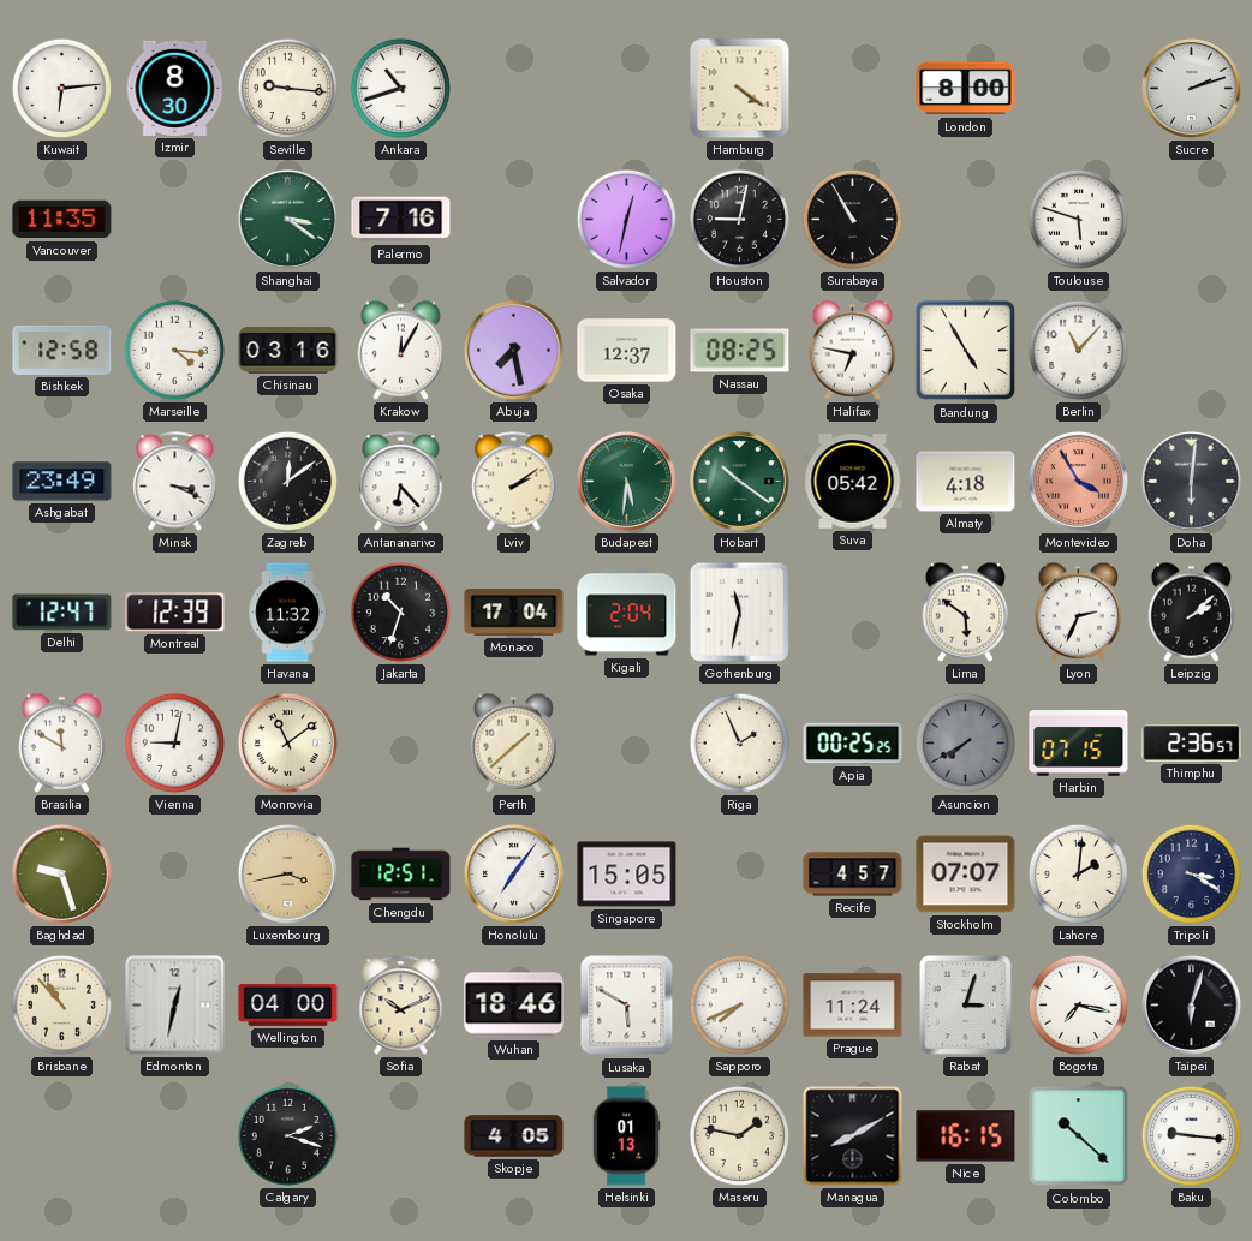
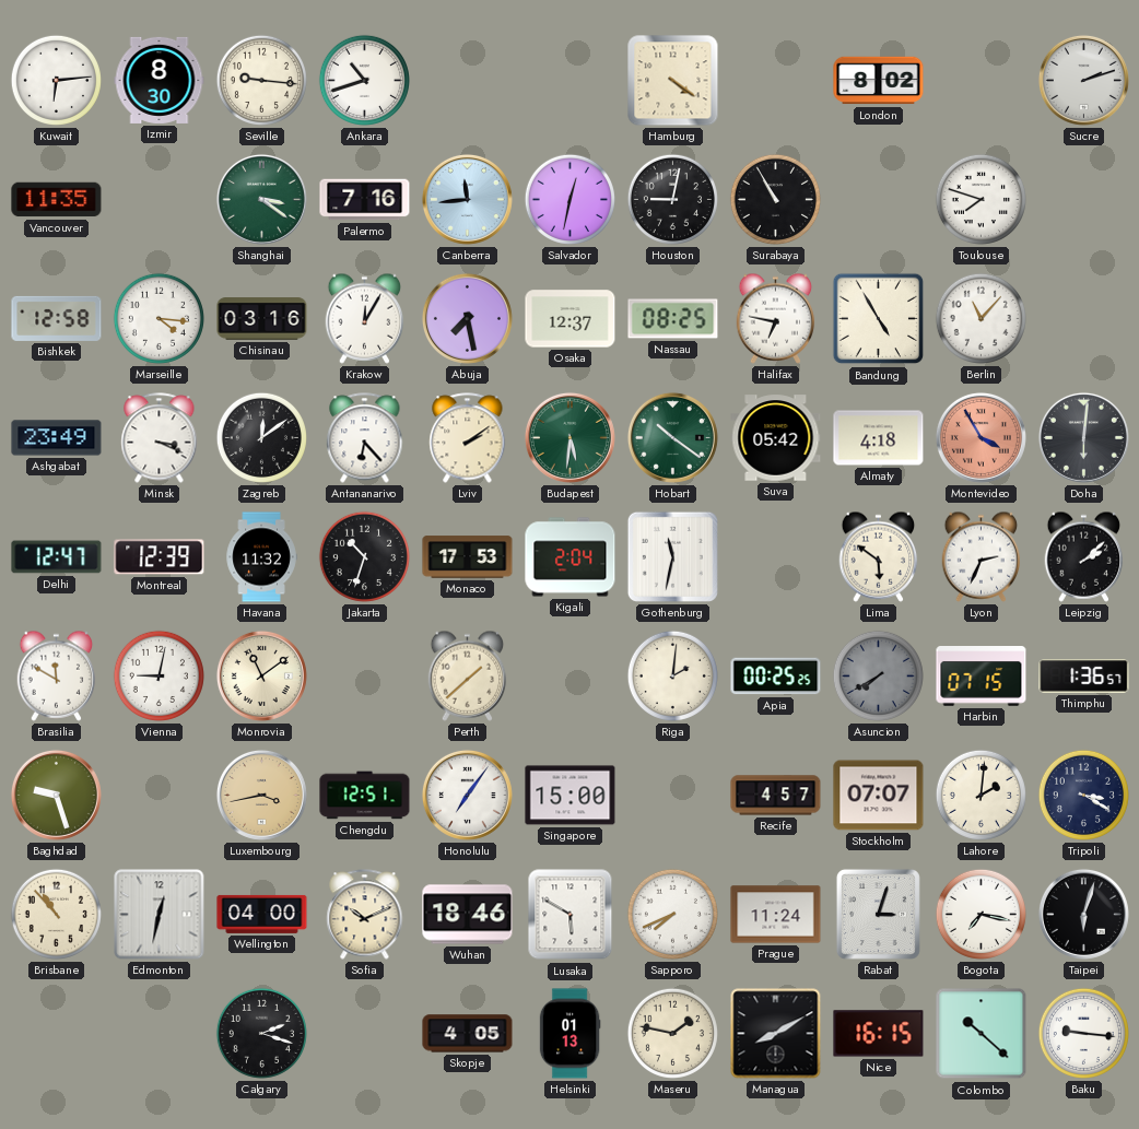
London: 8:00 -> 8:02 (879, 81)
Canberra: none -> 11:44 (467, 199)
Toulouse: 5:48 -> 7:48 (981, 199)
Monaco: 17:04 -> 17:53 (468, 557)
Riga: 1:56 -> 2:01 (672, 675)
Thimphu: 2:36 -> 1:36 (1084, 677)
Singapore: 15:05 -> 15:00 (571, 796)
